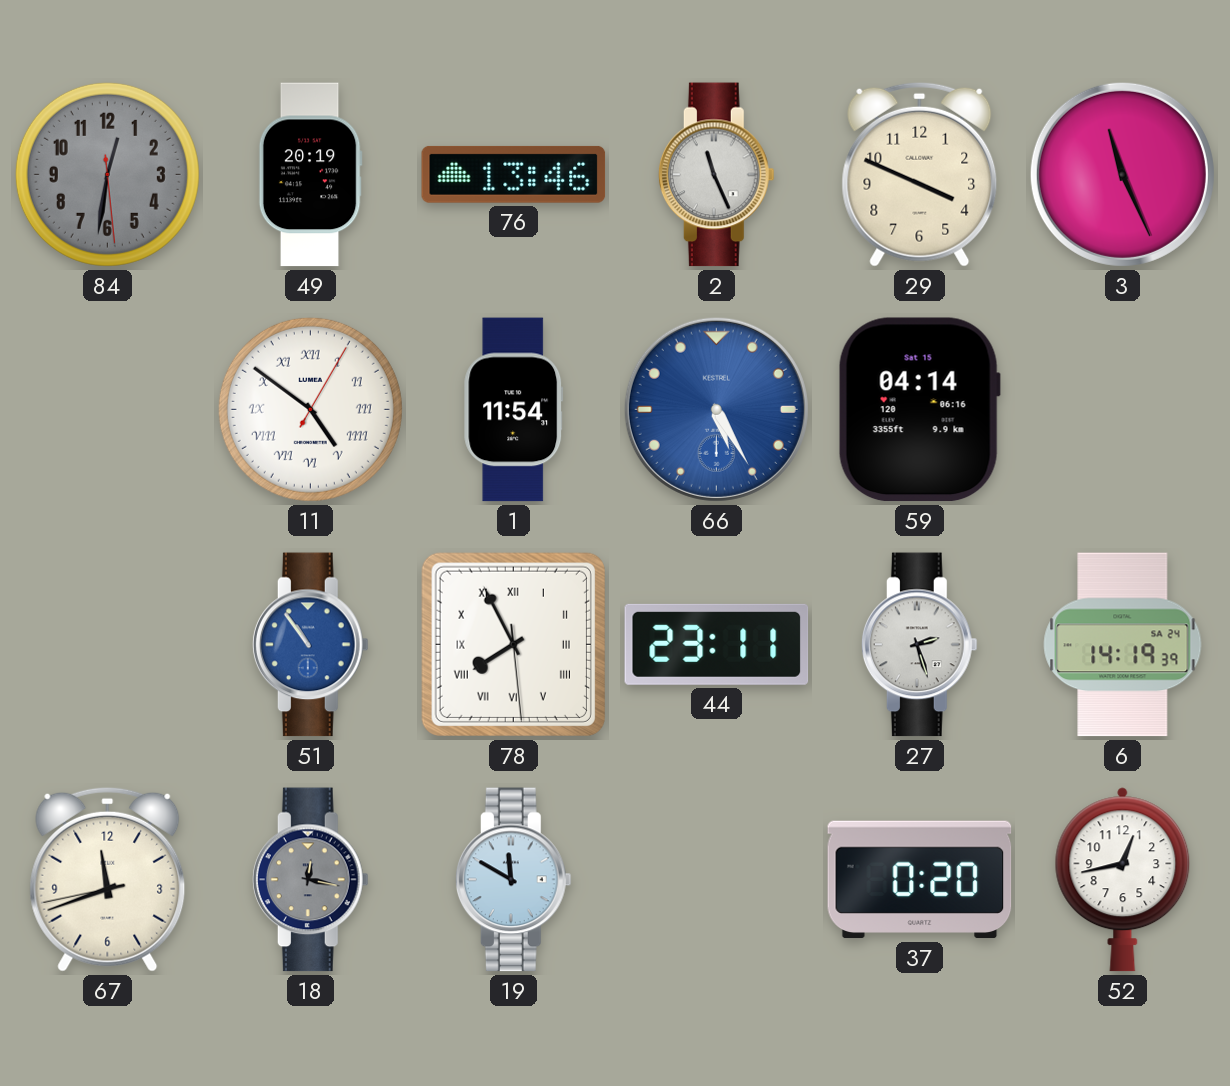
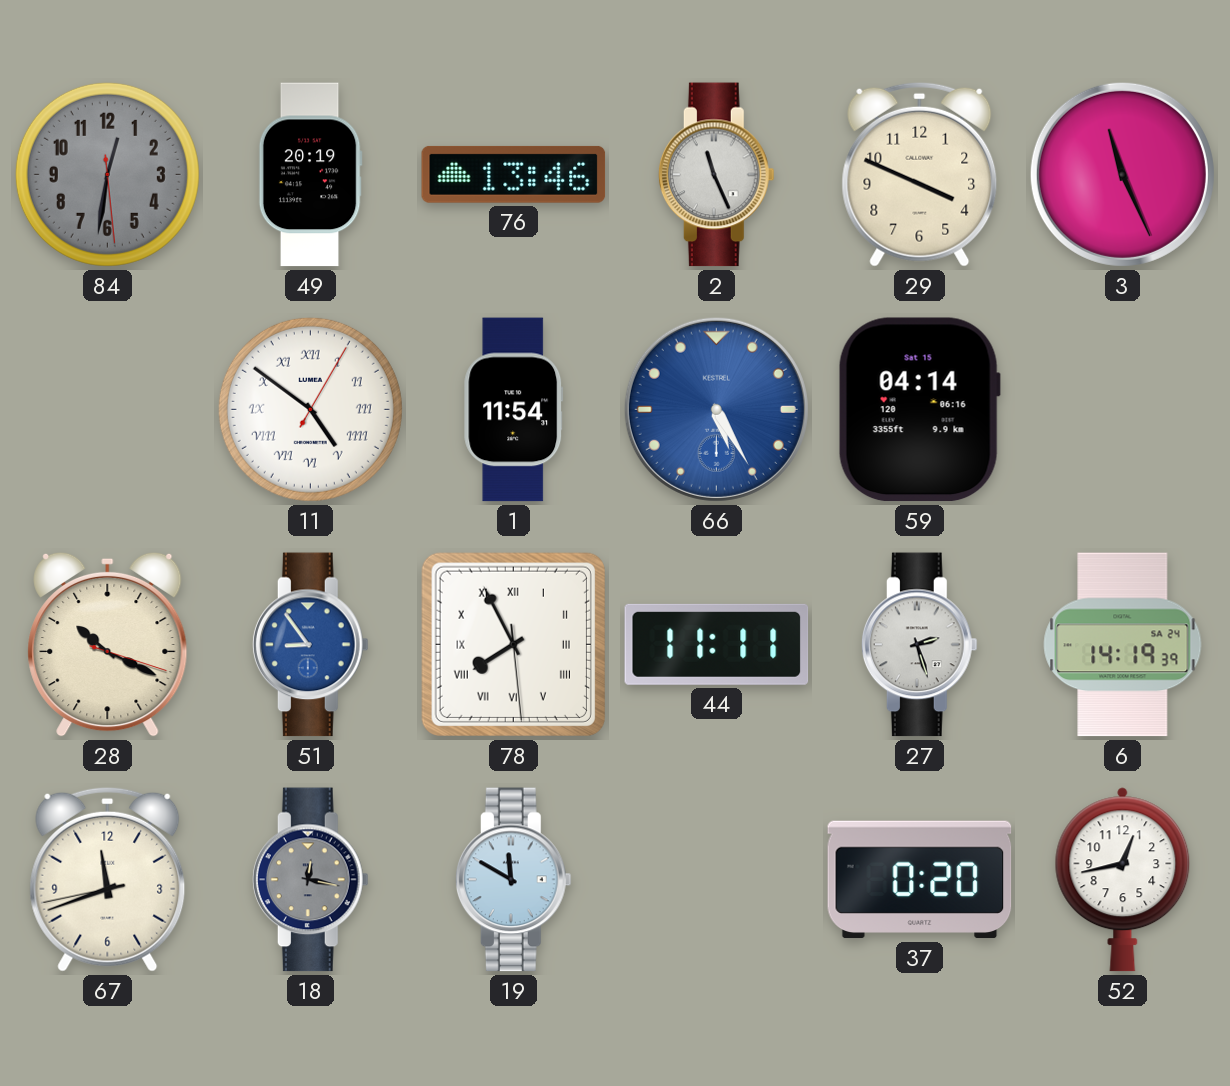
28: none -> 10:19 (108, 644)
51: 10:54 -> 8:54 (310, 645)
44: 23:11 -> 11:11 (717, 644)
